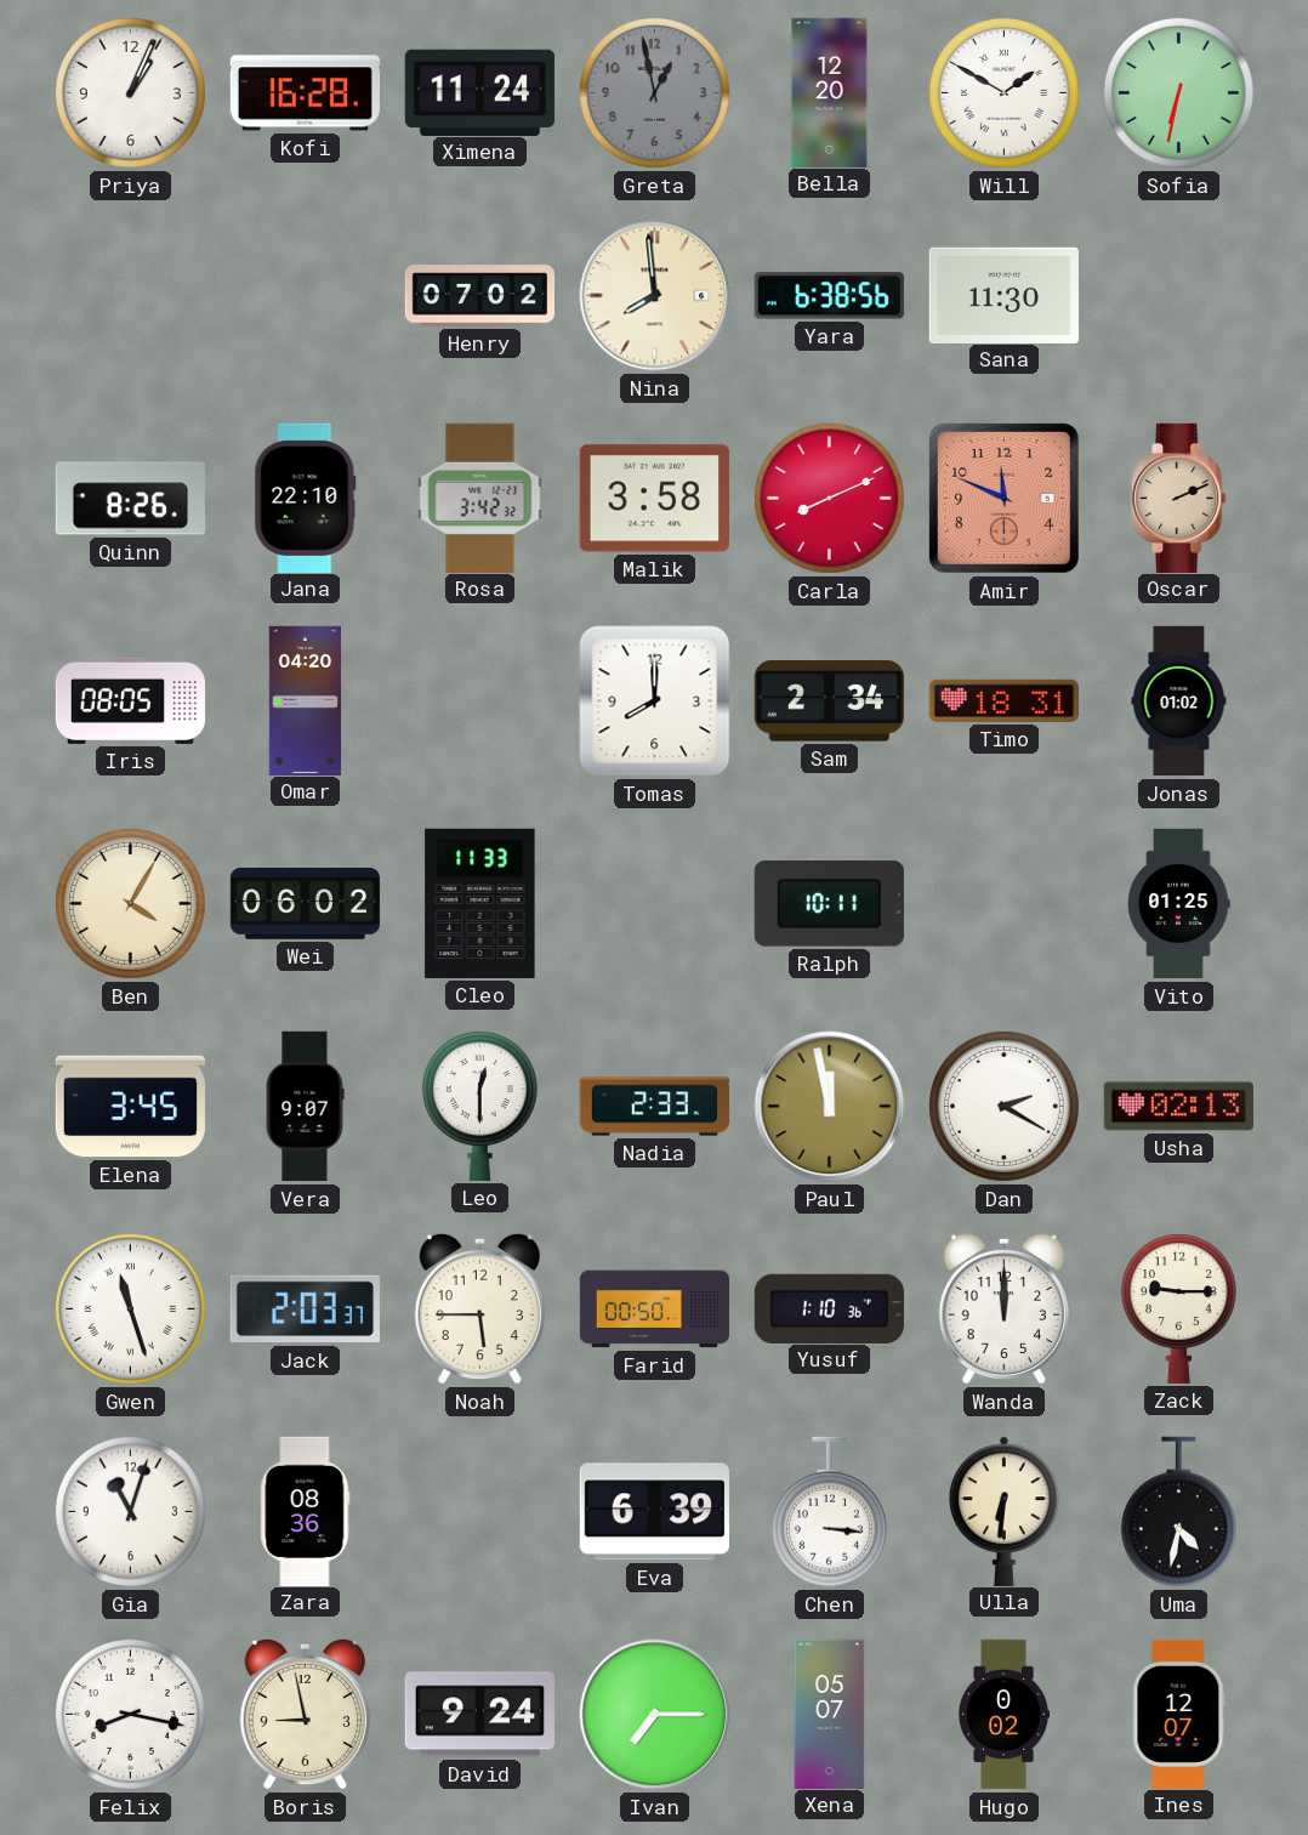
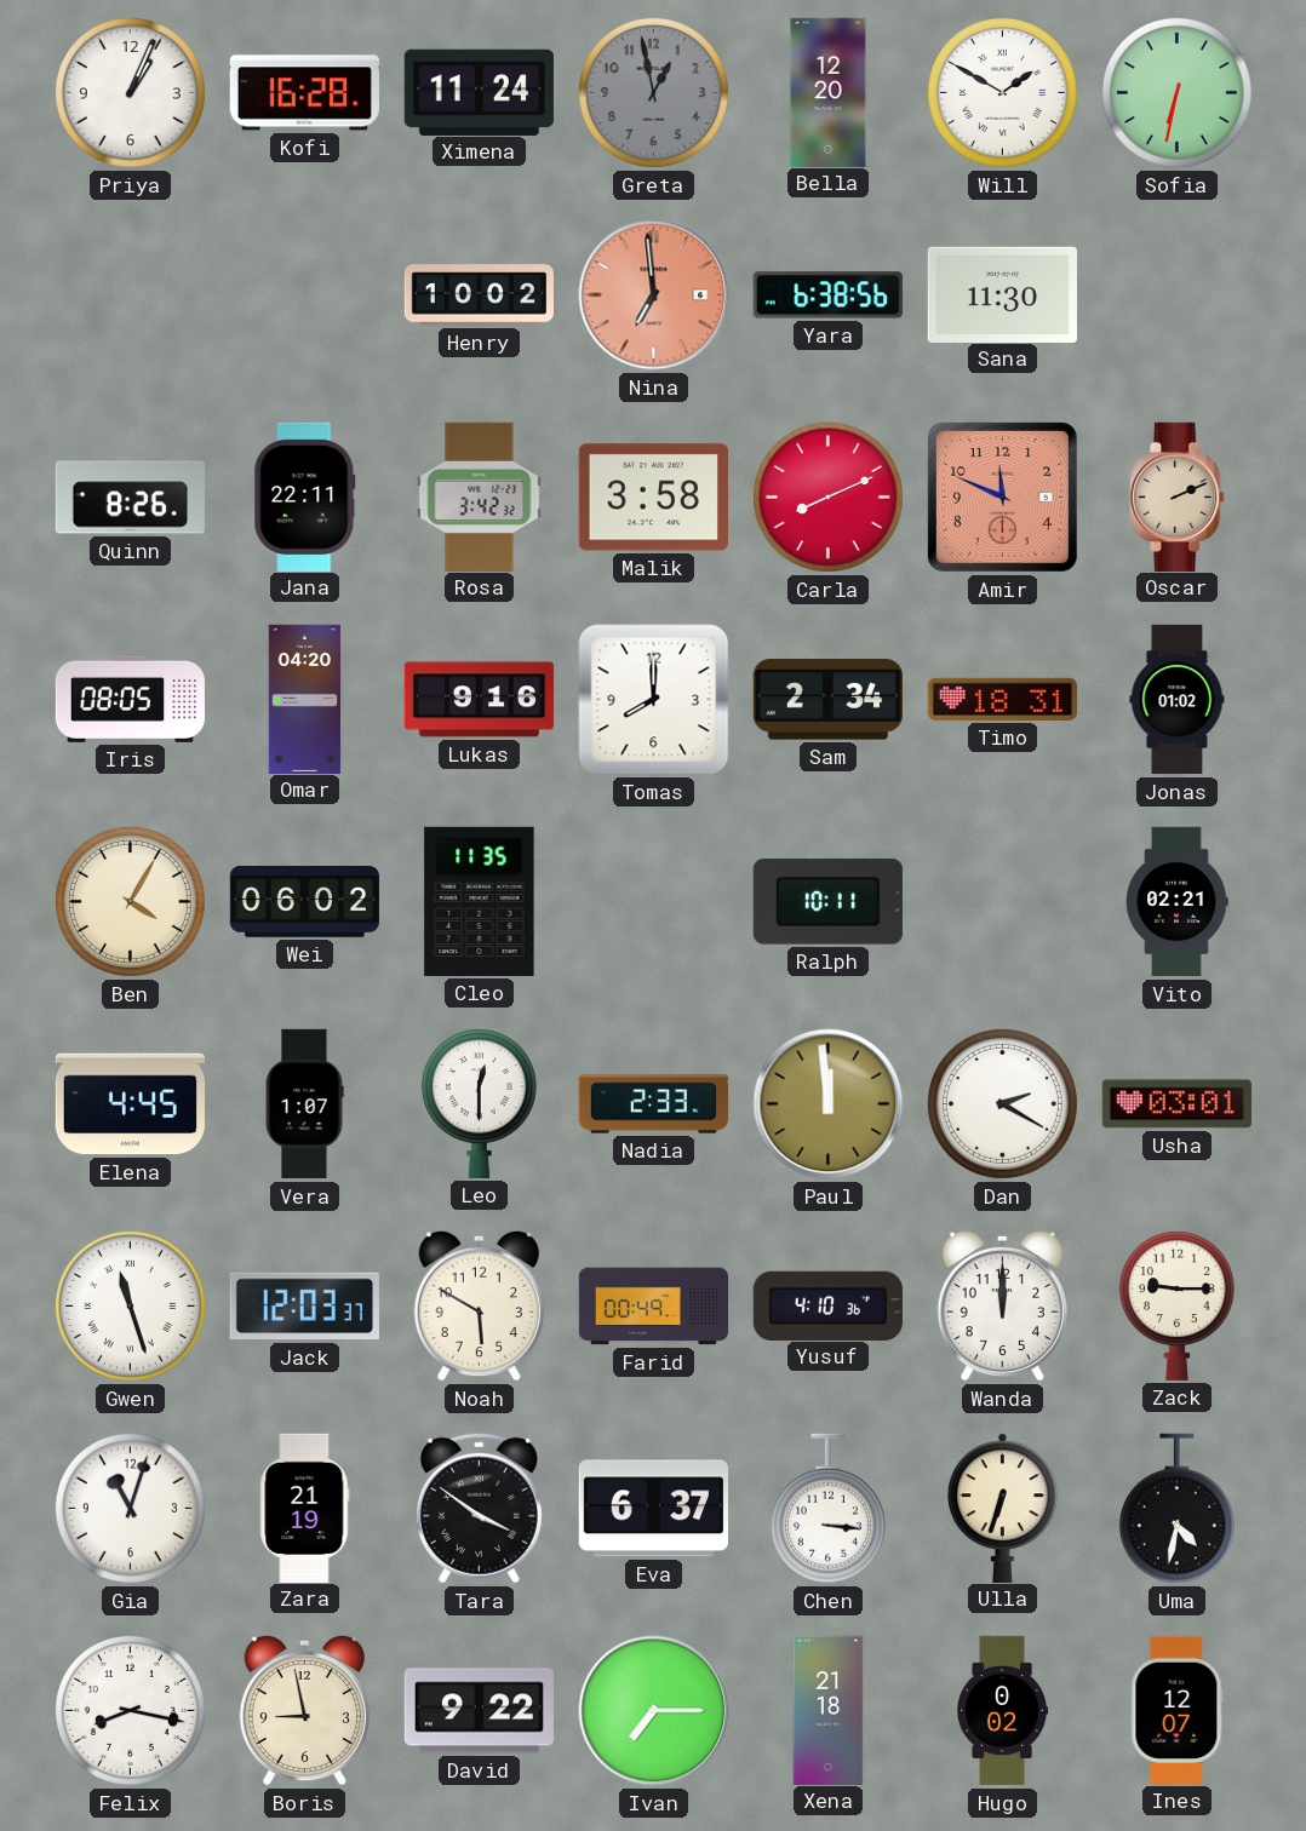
Henry: 07:02 -> 10:02 (479, 295)
Nina: 7:59 -> 6:59 (654, 295)
Nina dial: cream -> salmon (654, 295)
Jana: 22:10 -> 22:11 (305, 497)
Lukas: none -> 9:16 (479, 700)
Cleo: 11:33 -> 11:35 (480, 901)
Vito: 01:25 -> 02:21 (1176, 902)
Elena: 3:45 -> 4:45 (130, 1104)
Vera: 9:07 -> 1:07 (304, 1104)
Paul: 11:58 -> 11:59 (829, 1104)
Usha: 02:13 -> 03:01 (1176, 1104)
Jack: 2:03 -> 12:03 (304, 1307)
Noah: 5:45 -> 5:50 (479, 1305)
Farid: 00:50 -> 00:49 (653, 1307)
Yusuf: 1:10 -> 4:10 (827, 1305)
Zara: 08:36 -> 21:19 (305, 1508)
Tara: none -> 3:51 (479, 1508)
Eva: 6:39 -> 6:37 (653, 1509)
Ulla: 6:31 -> 6:33 (1003, 1508)
David: 9:24 -> 9:22 (479, 1711)
Xena: 05:07 -> 21:18 (829, 1710)
